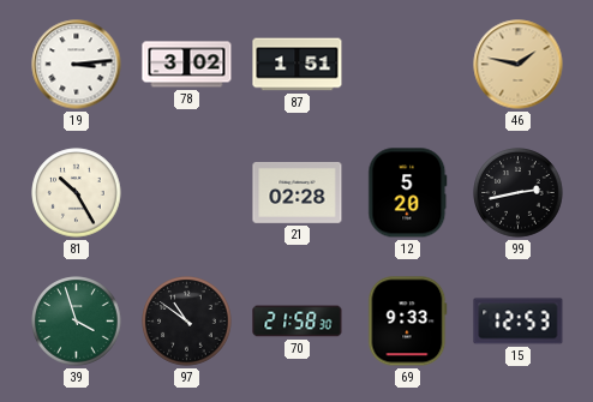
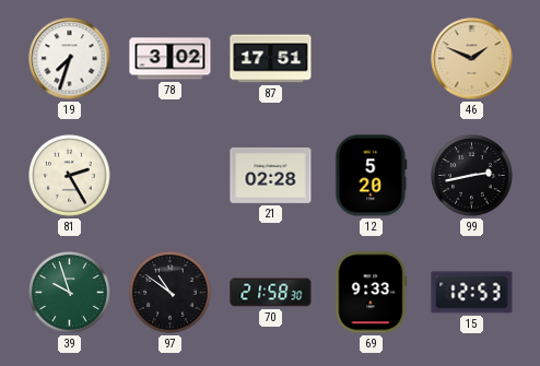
19: 3:14 -> 7:33 (70, 59)
87: 1:51 -> 17:51 (271, 59)
46: 1:47 -> 1:49 (472, 59)
81: 10:25 -> 2:25 (70, 176)
39: 3:57 -> 9:57 (70, 293)
